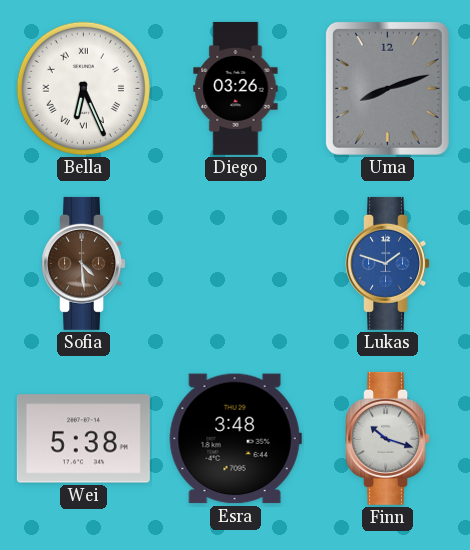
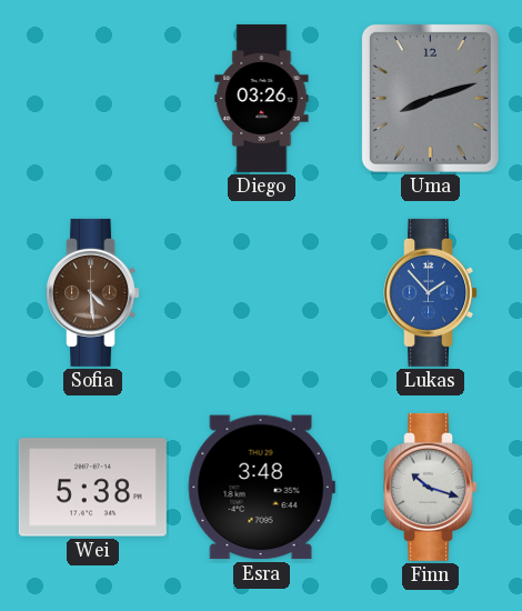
Bella: 6:26 -> none (83, 88)
Lukas: 1:48 -> 1:53 (431, 292)
